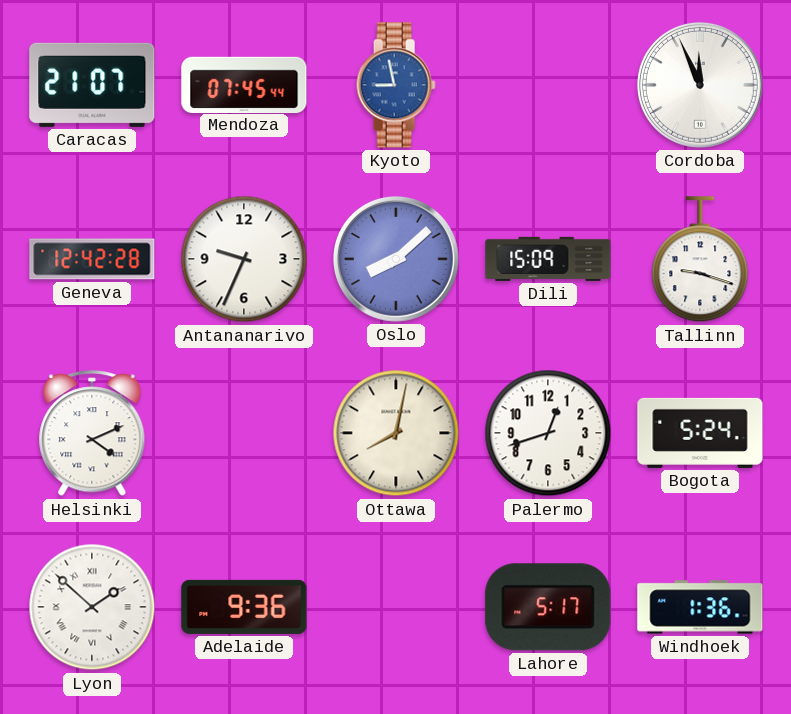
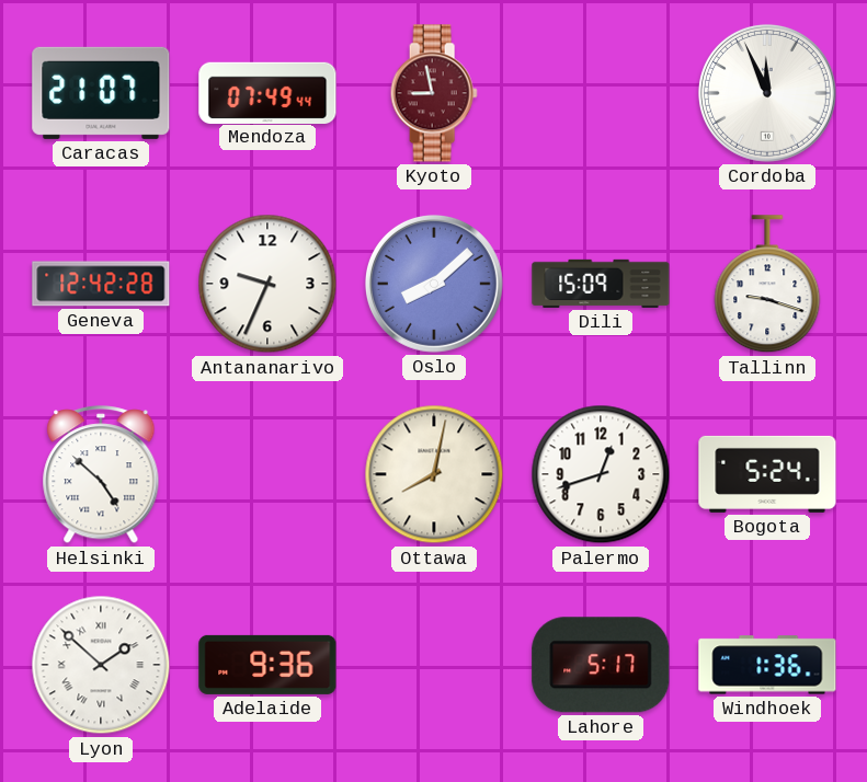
Mendoza: 07:45 -> 07:49 (267, 92)
Kyoto dial: blue -> burgundy (434, 93)
Helsinki: 4:11 -> 4:52 (101, 475)
